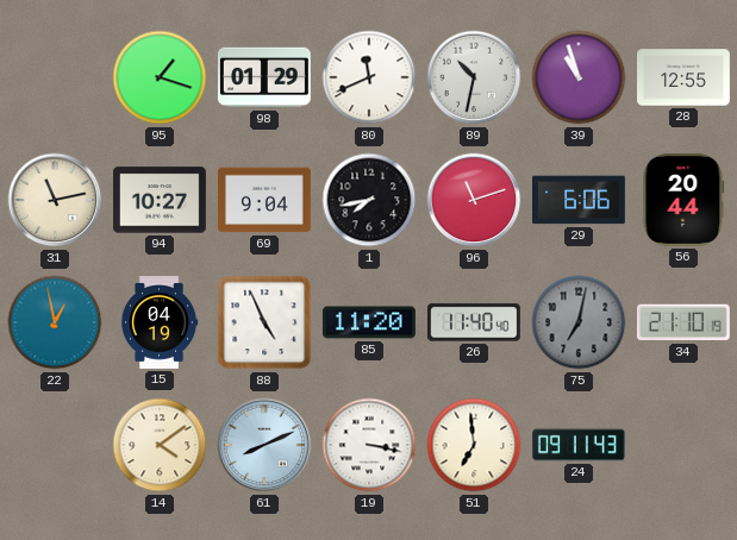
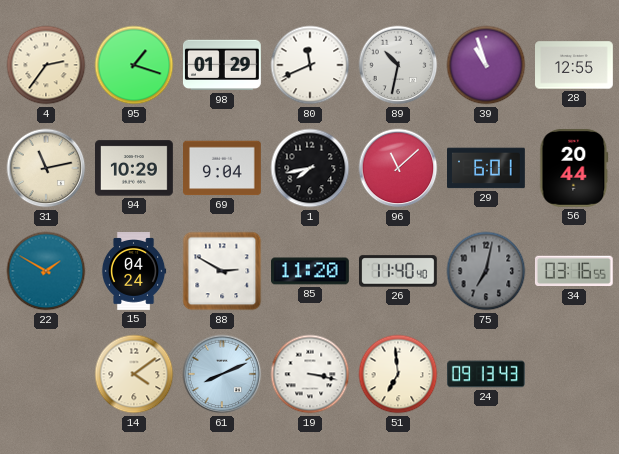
4: none -> 2:36 (46, 65)
94: 10:27 -> 10:29 (135, 168)
96: 11:12 -> 11:08 (398, 168)
29: 6:06 -> 6:01 (487, 168)
22: 12:58 -> 1:50 (46, 271)
15: 04:19 -> 04:24 (134, 272)
88: 4:56 -> 2:50 (222, 271)
34: 21:10 -> 03:16 (574, 271)
24: 09:11 -> 09:13 (487, 374)
